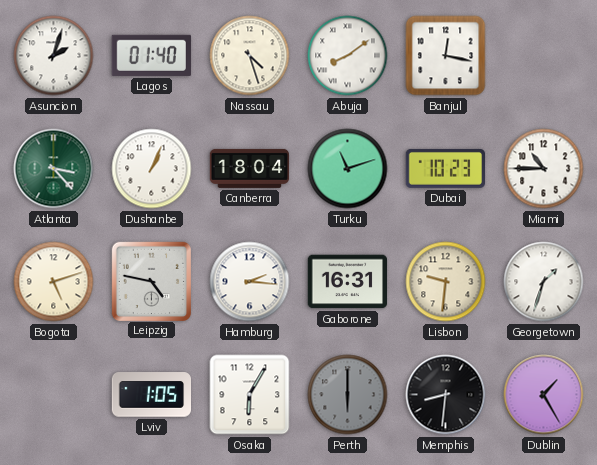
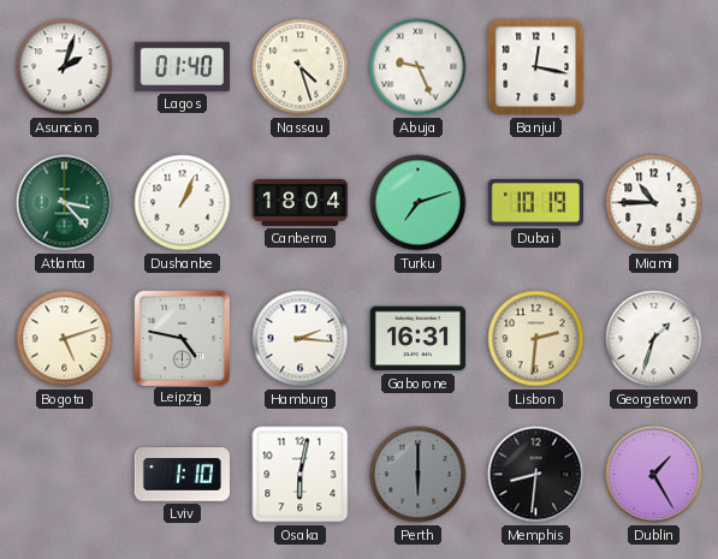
Abuja: 8:09 -> 9:26 (419, 67)
Turku: 11:12 -> 7:12 (419, 203)
Dubai: 10:23 -> 10:19 (536, 202)
Lisbon: 9:31 -> 2:31 (536, 339)
Lviv: 1:05 -> 1:10 (182, 475)
Osaka: 6:05 -> 6:02 (301, 475)
